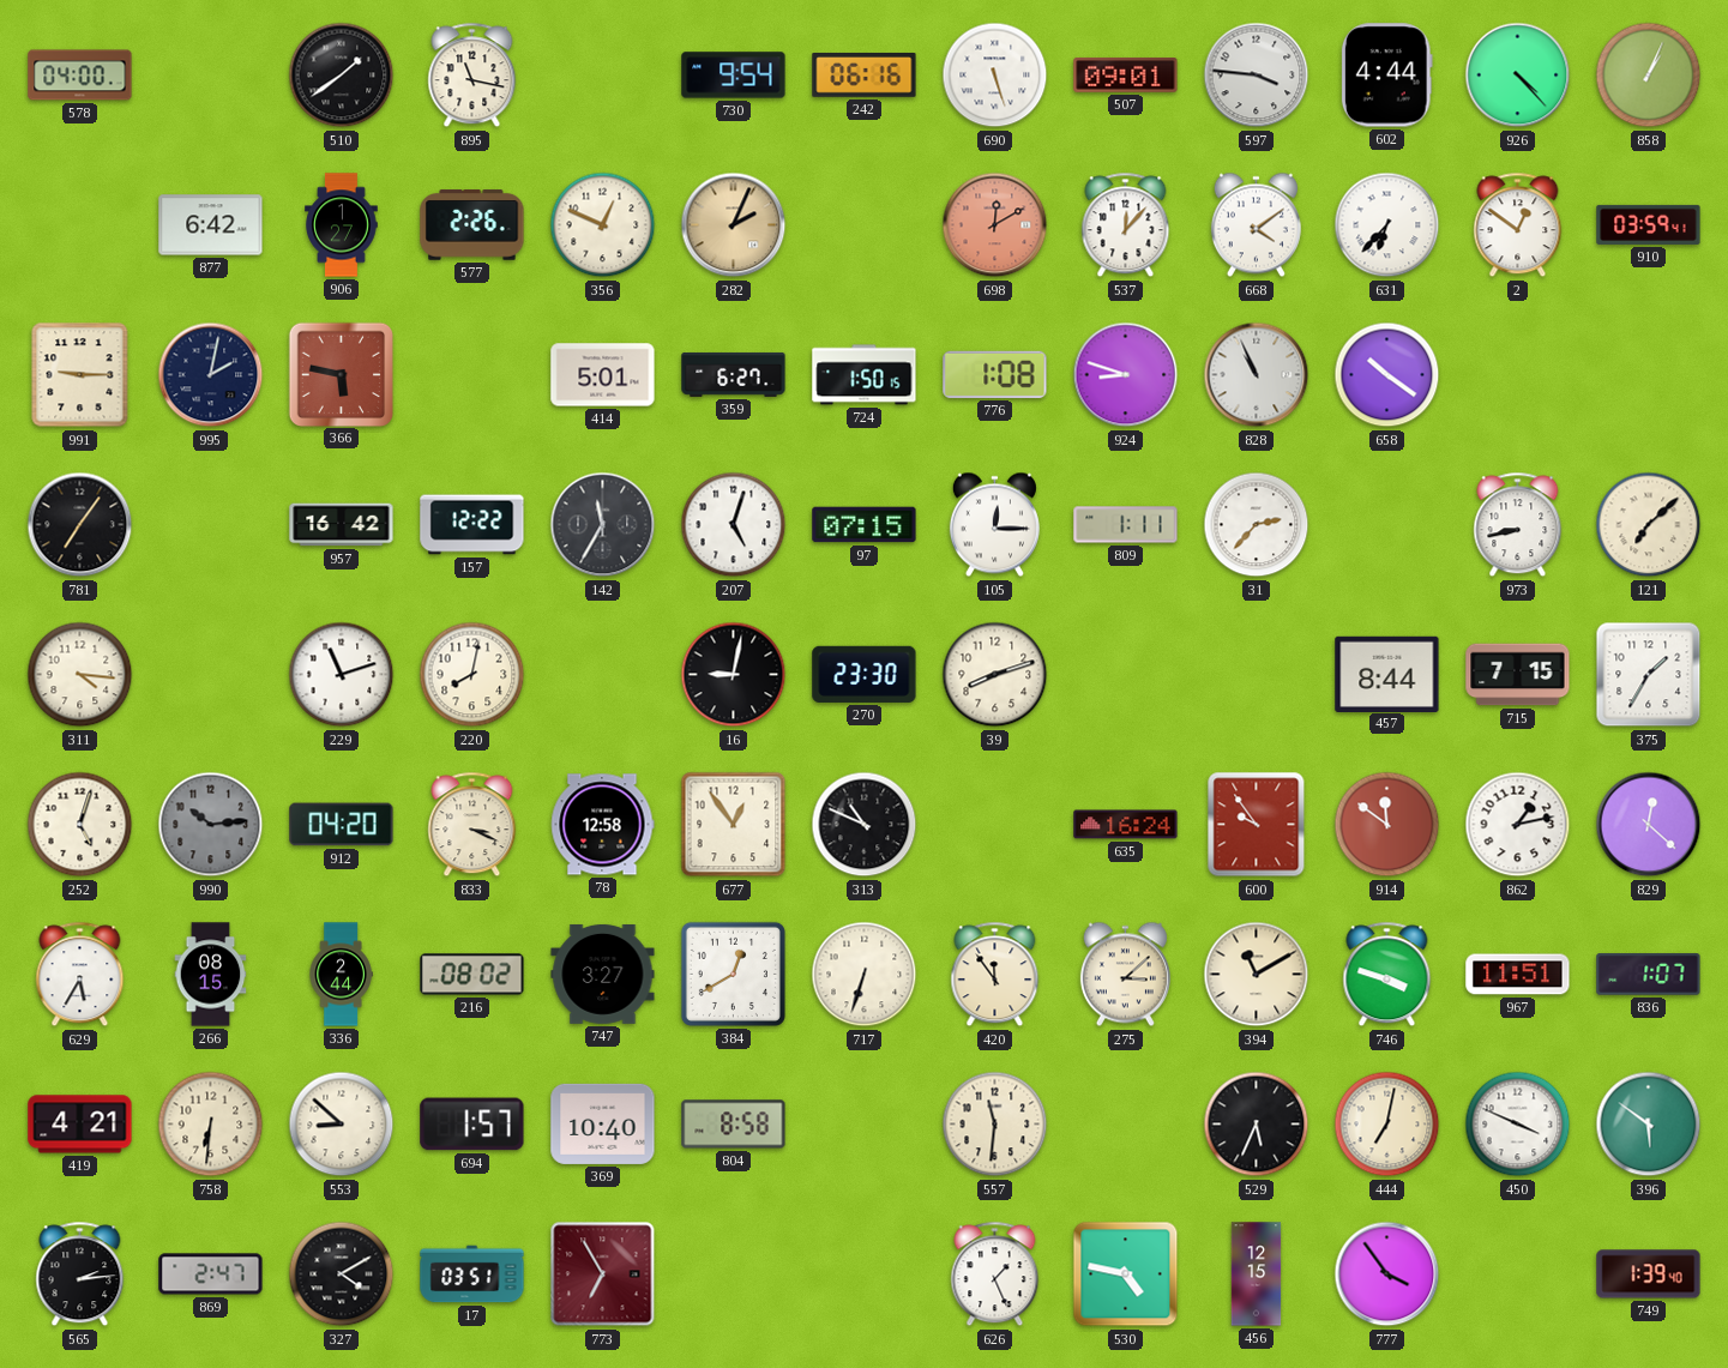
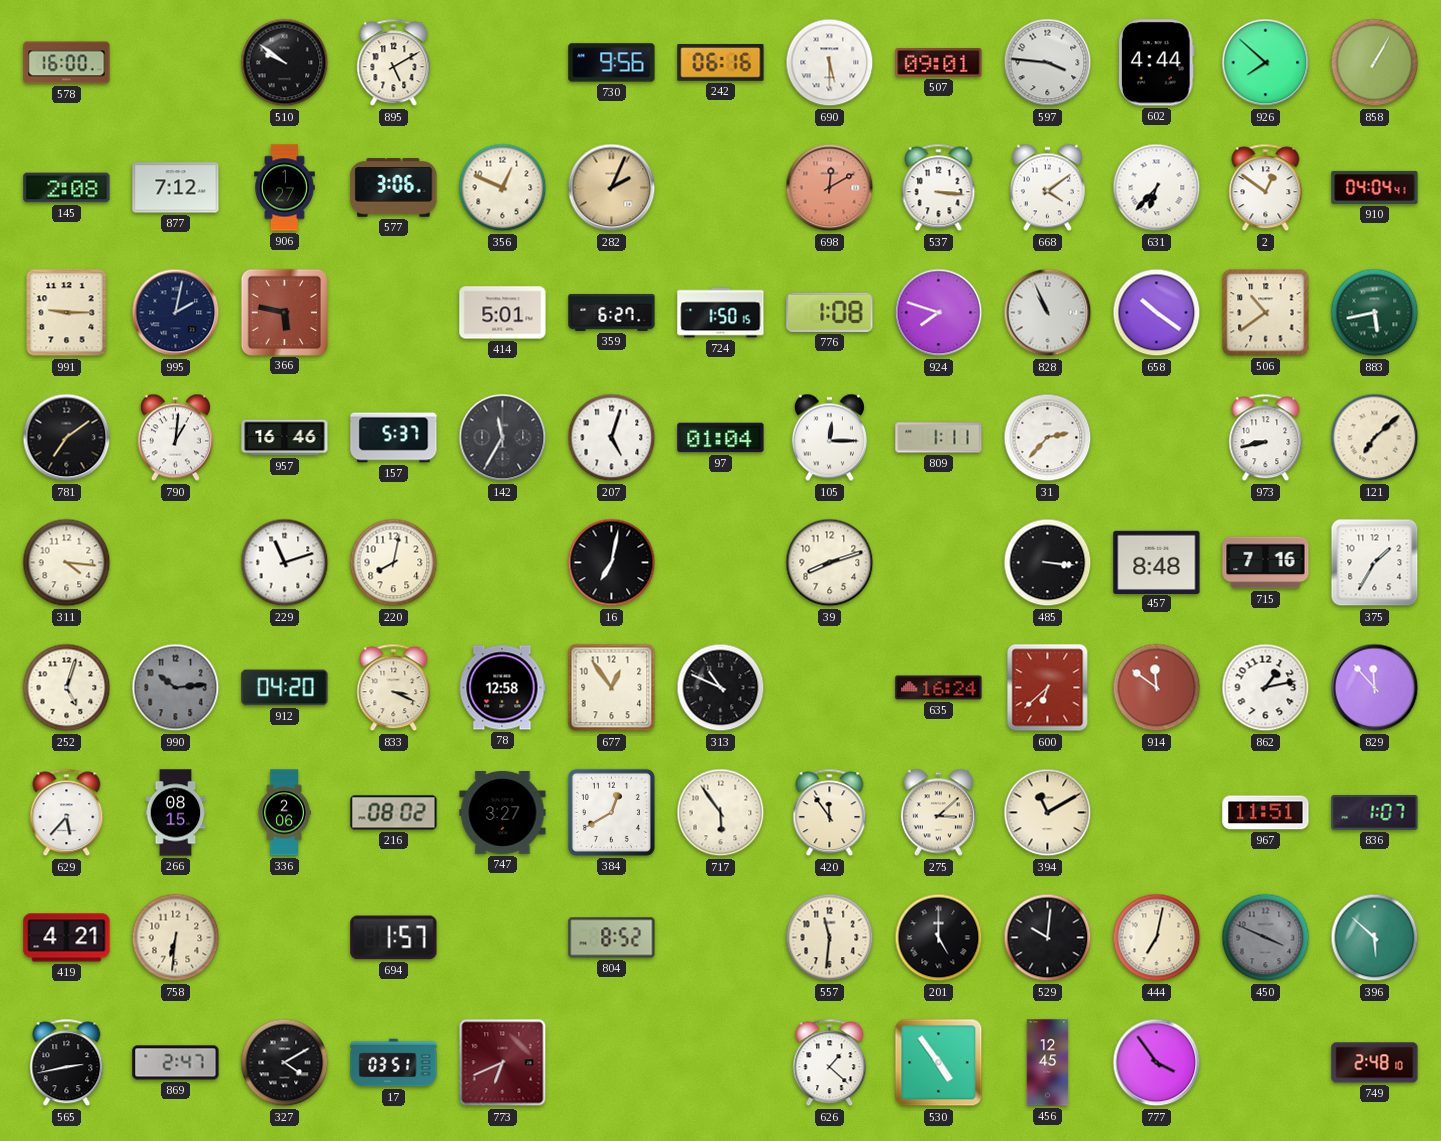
578: 04:00 -> 16:00 (67, 63)
510: 1:39 -> 9:51 (285, 63)
895: 11:17 -> 5:10 (394, 63)
730: 9:54 -> 9:56 (612, 63)
690: 5:27 -> 5:30 (830, 63)
926: 4:23 -> 7:52 (1266, 63)
858: 1:04 -> 1:05 (1375, 63)
145: none -> 2:08 (67, 188)
877: 6:42 -> 7:12 (176, 188)
577: 2:26 -> 3:06 (394, 188)
537: 12:07 -> 3:16 (939, 188)
910: 03:59 -> 04:04 (1375, 187)
924: 8:48 -> 7:48 (939, 313)
506: none -> 10:39 (1266, 313)
883: none -> 5:43 (1375, 313)
781: 7:06 -> 7:09 (67, 438)
790: none -> 1:01 (175, 438)
957: 16:42 -> 16:46 (285, 438)
157: 12:22 -> 5:37 (394, 438)
97: 07:15 -> 01:04 (721, 438)
16: 9:02 -> 7:02 (612, 563)
270: 23:30 -> none (865, 674)
485: none -> 3:16 (1048, 563)
457: 8:44 -> 8:48 (1157, 562)
715: 7:15 -> 7:16 (1266, 563)
600: 9:54 -> 6:38 (1048, 688)
829: 12:22 -> 11:53 (1375, 688)
629: 5:35 -> 5:37 (67, 813)
336: 2:44 -> 2:06 (284, 813)
717: 6:33 -> 5:54 (721, 813)
746: 3:48 -> none (1387, 975)
553: 8:52 -> none (342, 1125)
369: 10:40 -> none (603, 1123)
804: 8:58 -> 8:52 (612, 938)
201: none -> 5:00 (939, 938)
529: 5:34 -> 10:01 (1048, 938)
450 dial: white -> grey (1266, 938)
396: 5:51 -> 5:52 (1375, 938)
565: 2:14 -> 2:43 (67, 1063)
773: 6:55 -> 6:41 (503, 1063)
626: 1:26 -> 1:22 (830, 1063)
530: 4:47 -> 4:54 (939, 1063)
456: 12:15 -> 12:45 (1048, 1063)
749: 1:39 -> 2:48 (1375, 1063)
